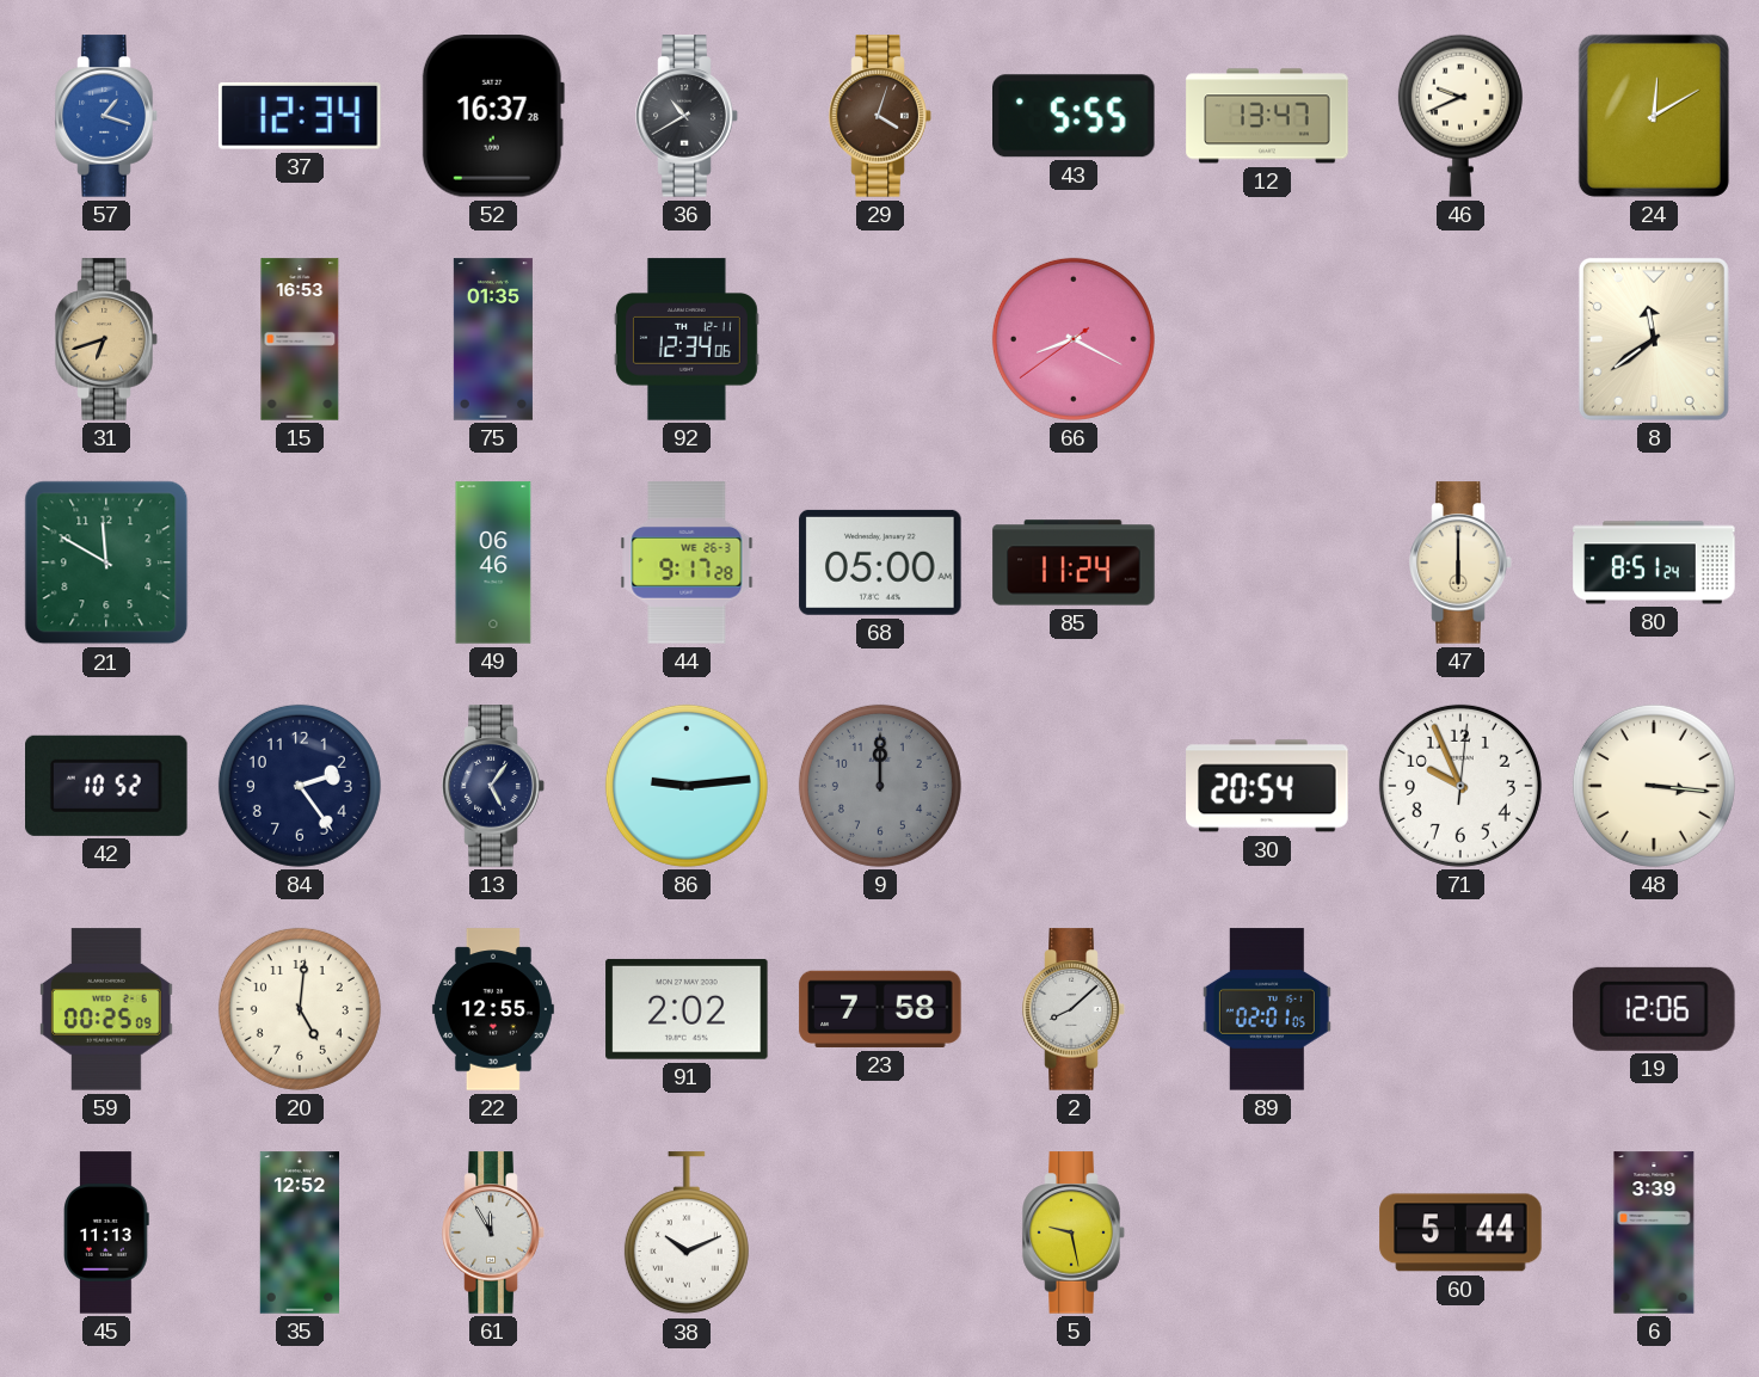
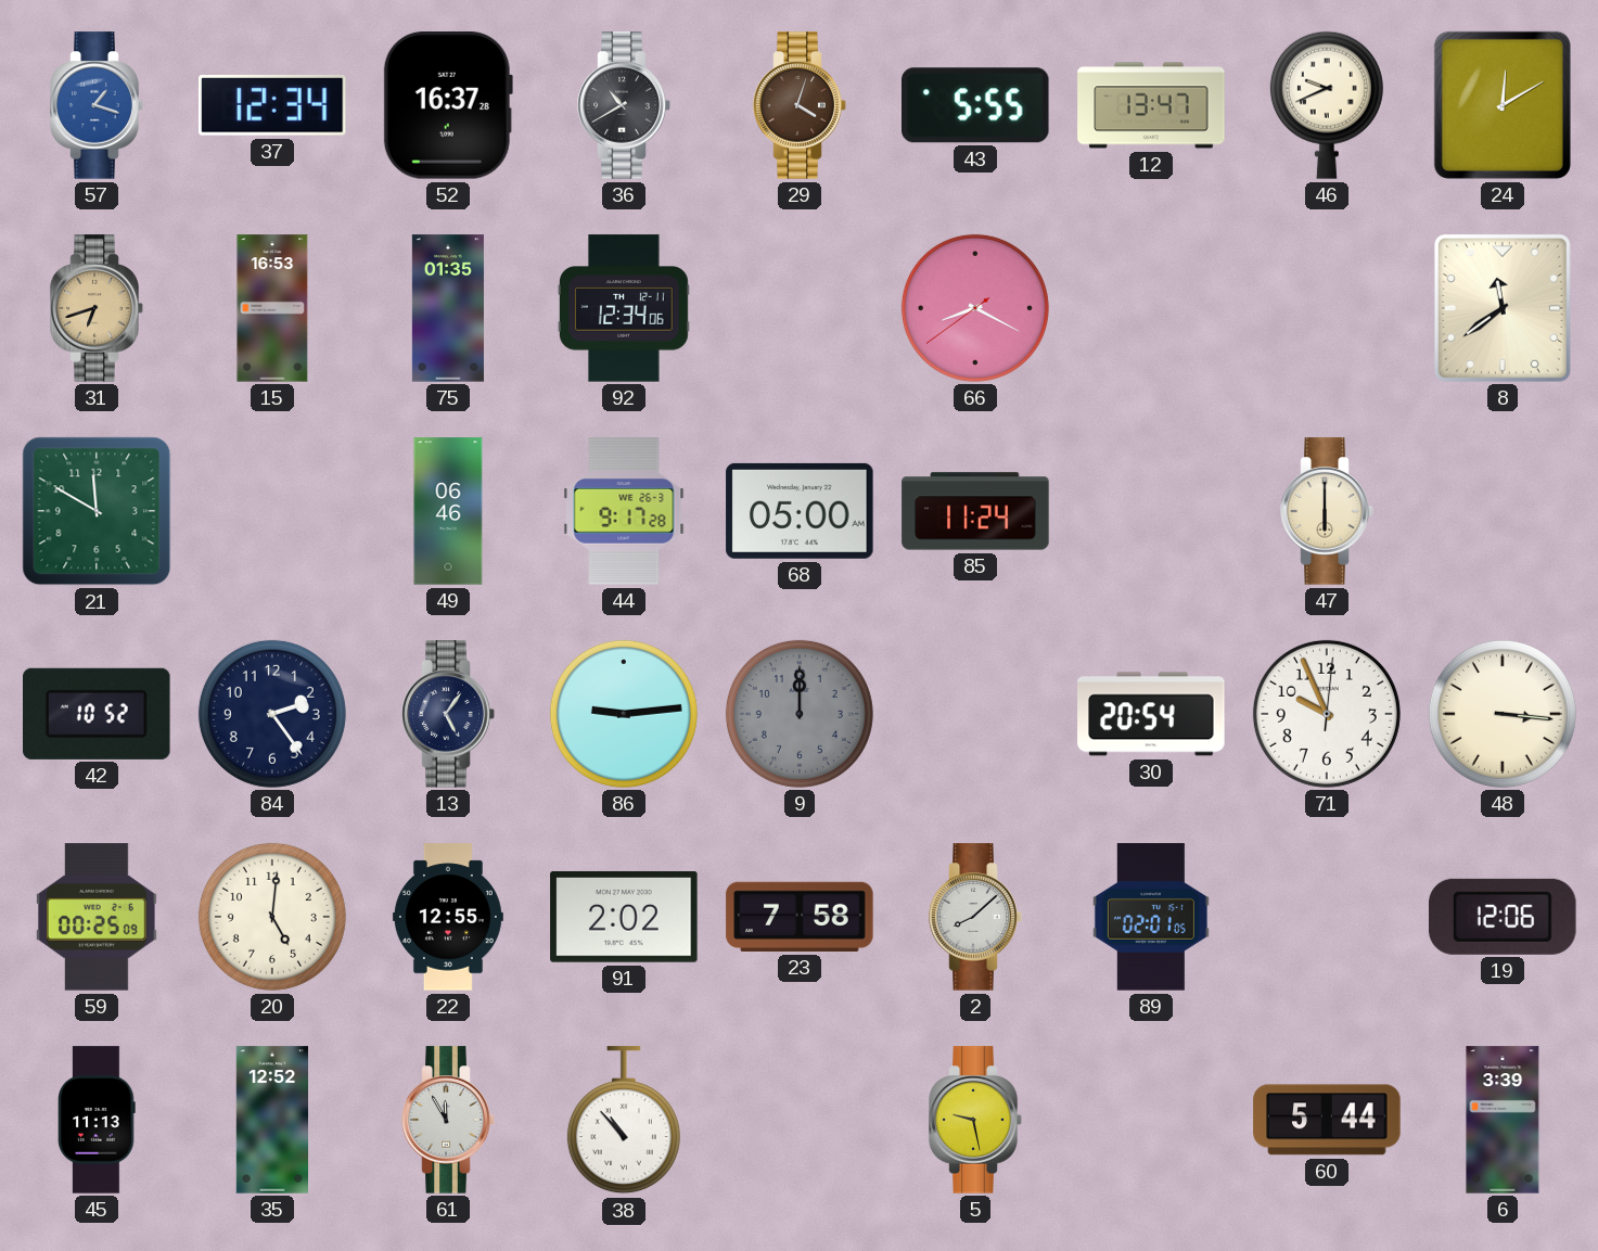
80: 8:51 -> none (1654, 563)
38: 10:11 -> 10:53 (624, 1121)
